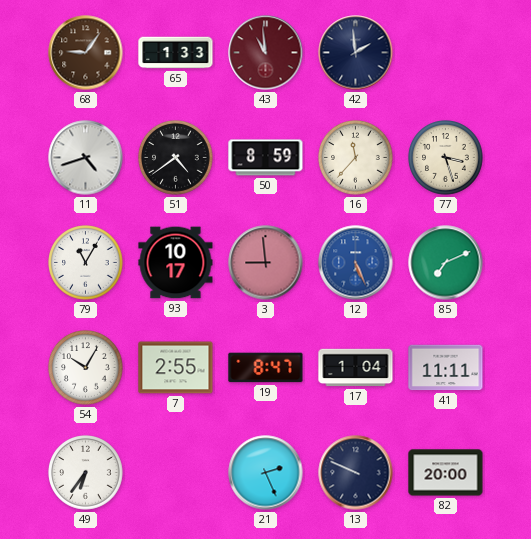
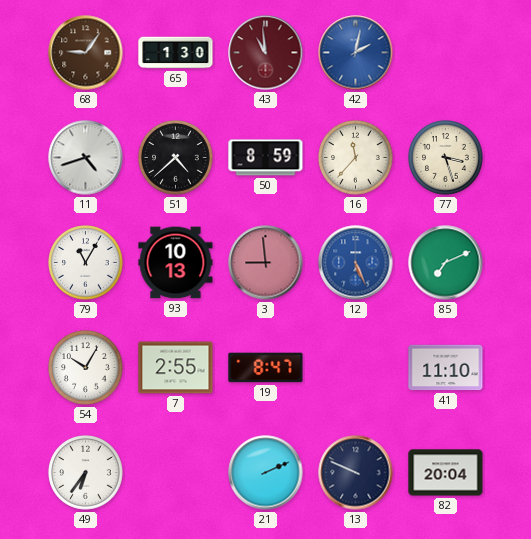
65: 1:33 -> 1:30 (176, 53)
42: 1:59 -> 2:02 (356, 53)
42 dial: navy -> blue (356, 53)
51: 4:39 -> 4:38 (176, 158)
93: 10:17 -> 10:13 (176, 263)
17: 1:04 -> none (356, 368)
41: 11:11 -> 11:10 (446, 368)
21: 2:26 -> 2:11 (266, 473)
82: 20:00 -> 20:04 (446, 473)
